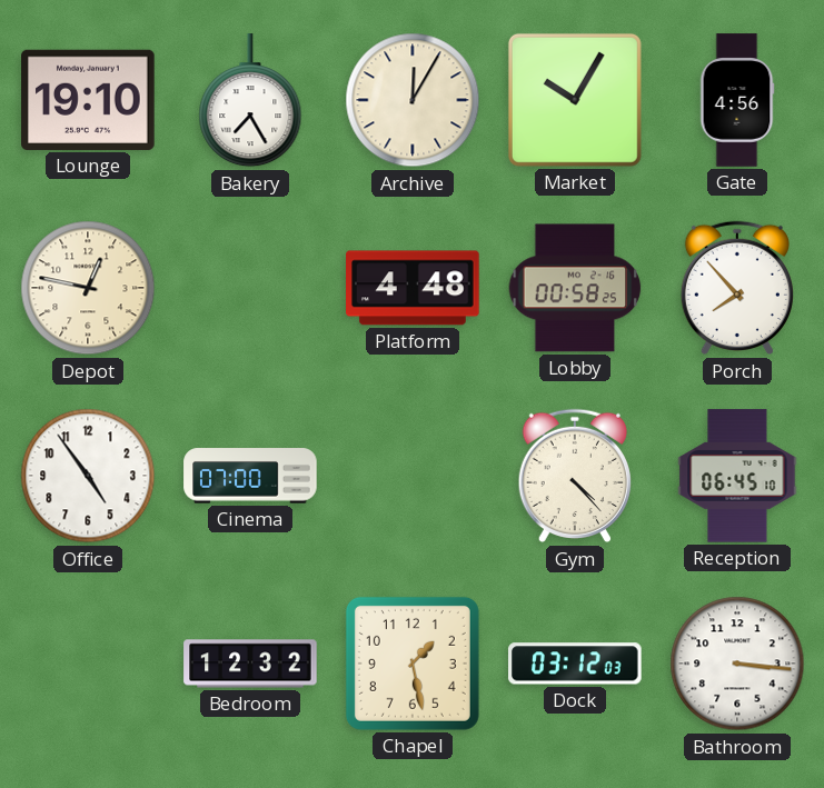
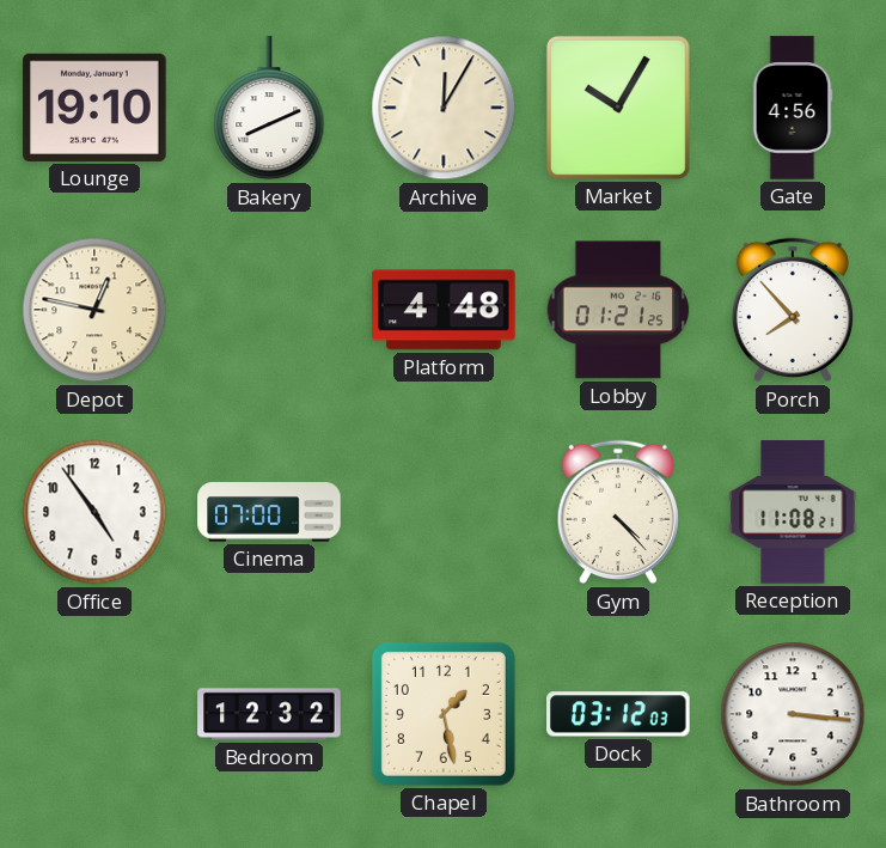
Bakery: 7:25 -> 8:11 (269, 109)
Lobby: 00:58 -> 01:21 (618, 310)
Reception: 06:45 -> 11:08 (793, 512)
